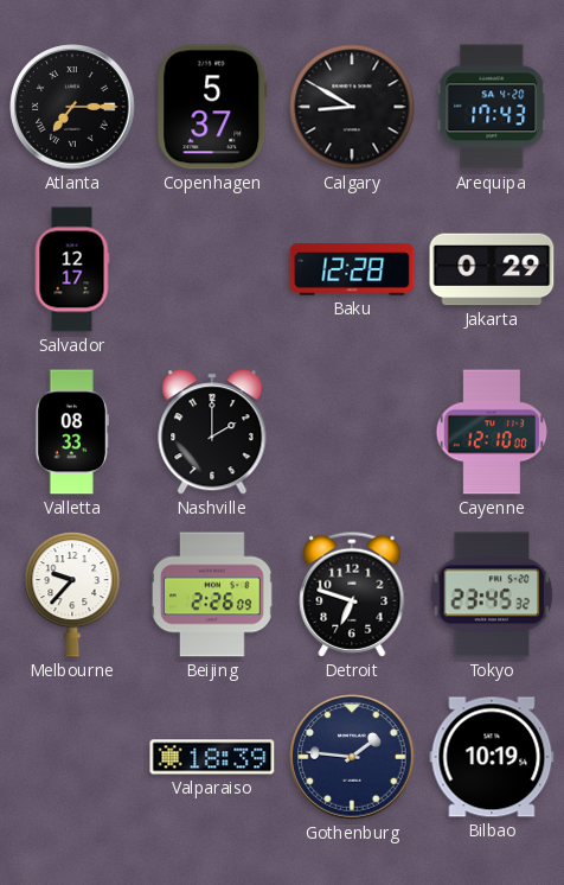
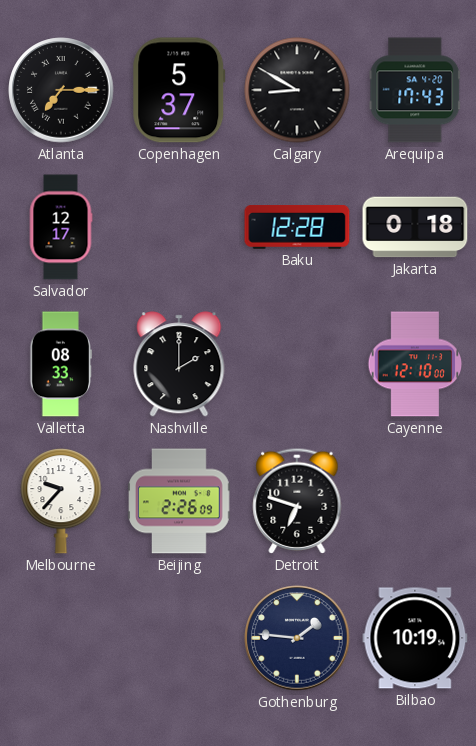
Jakarta: 0:29 -> 0:18 (415, 227)
Tokyo: 23:45 -> none (492, 594)
Valparaiso: 18:39 -> none (212, 757)
